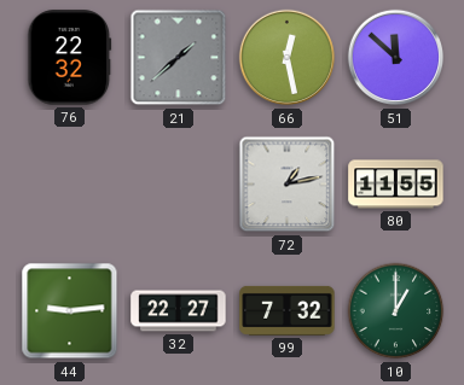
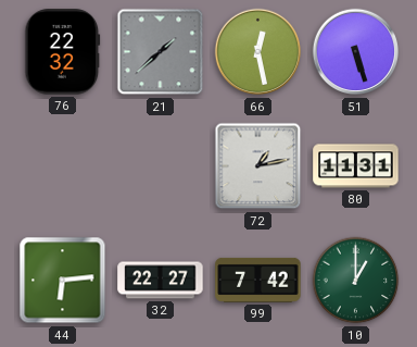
51: 11:52 -> 5:27 (356, 52)
80: 11:55 -> 11:31 (356, 166)
44: 9:14 -> 6:14 (63, 281)
99: 7:32 -> 7:42 (258, 280)
